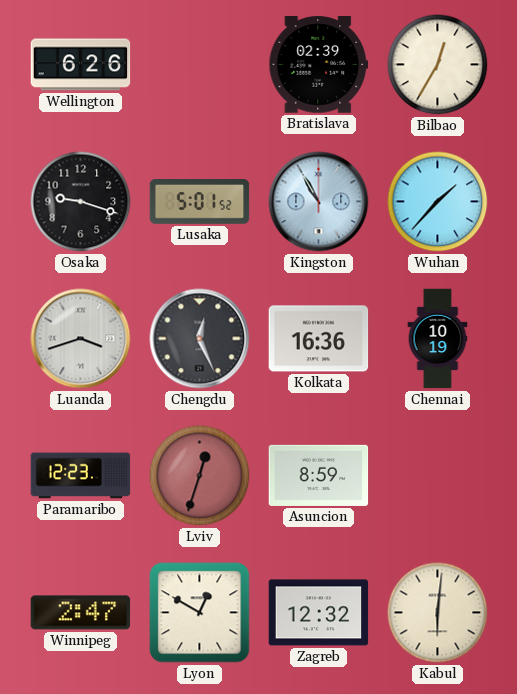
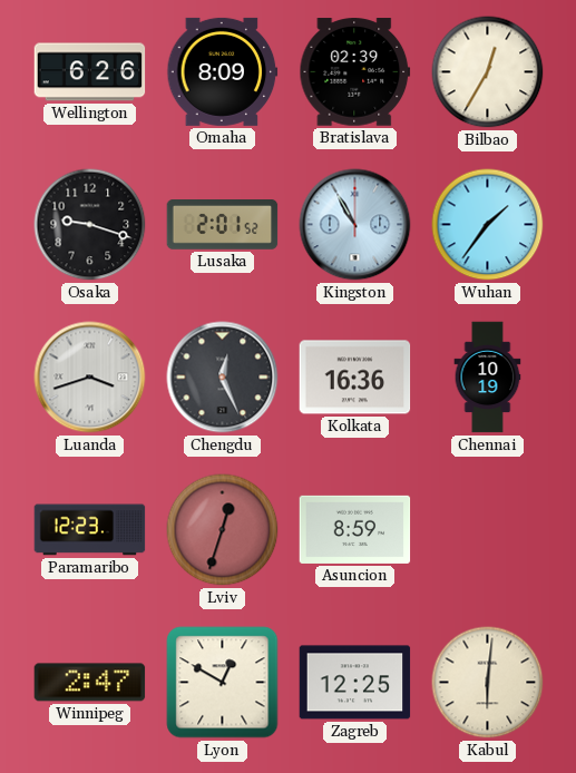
Omaha: none -> 8:09 (223, 71)
Lusaka: 5:01 -> 2:01 (223, 225)
Wuhan: 1:37 -> 1:36 (488, 225)
Zagreb: 12:32 -> 12:25 (355, 683)
